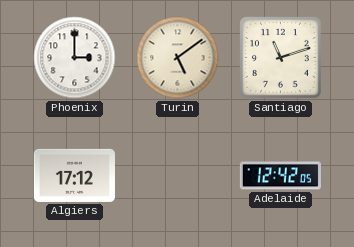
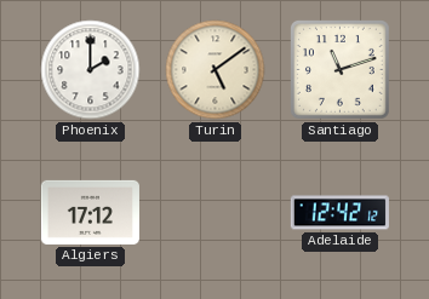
Phoenix: 3:00 -> 2:00 (91, 70)
Adelaide: 12:42:05 -> 12:42:12 (339, 213)
